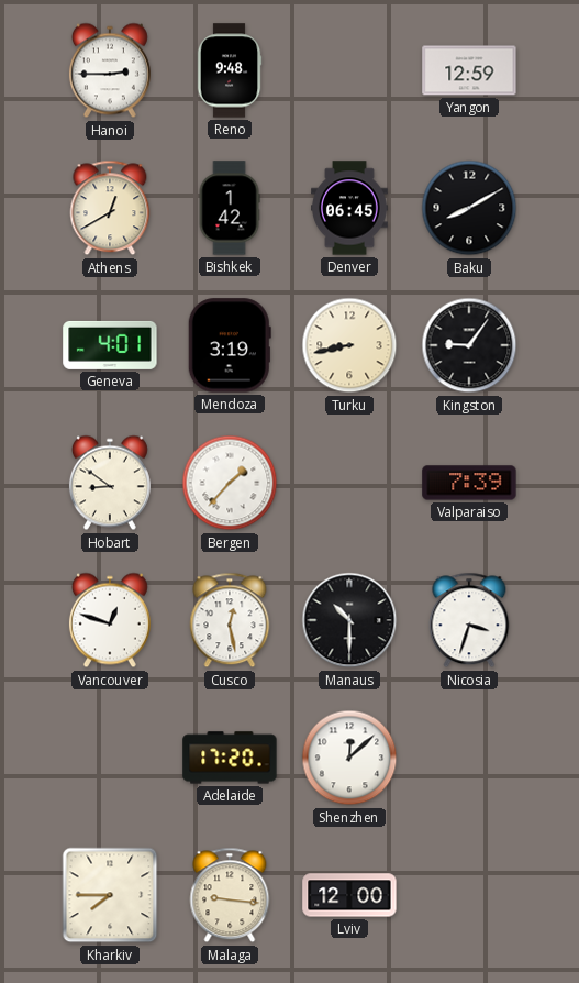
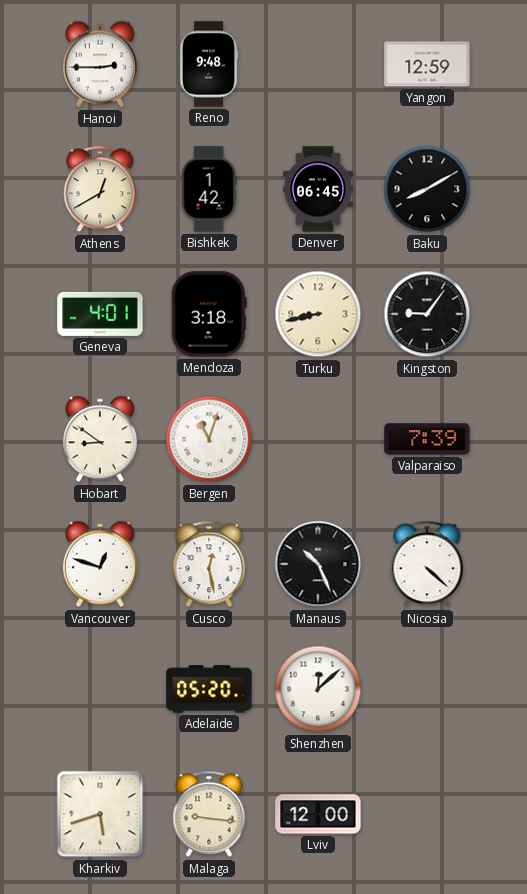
Mendoza: 3:19 -> 3:18 (209, 314)
Bergen: 1:37 -> 11:03 (209, 439)
Manaus: 10:30 -> 10:26 (318, 564)
Nicosia: 3:33 -> 4:22 (427, 564)
Adelaide: 17:20 -> 05:20 (209, 689)
Kharkiv: 7:45 -> 5:42 (100, 814)
